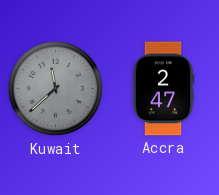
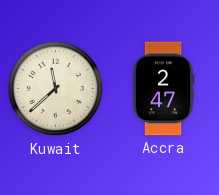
Kuwait dial: grey -> cream (56, 89)
